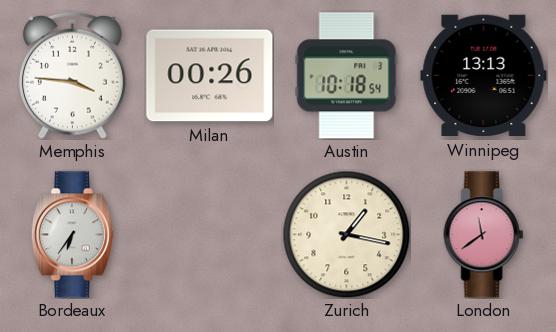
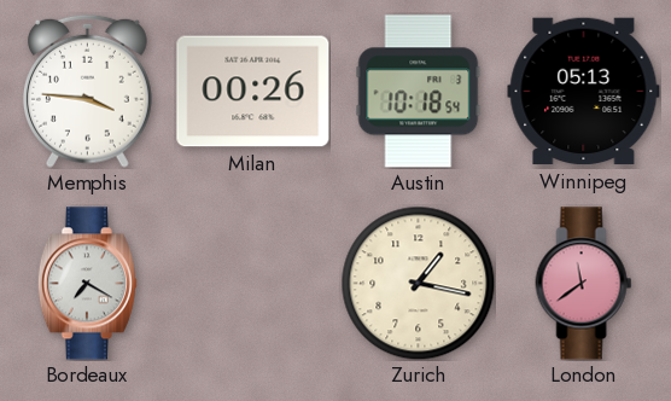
Winnipeg: 13:13 -> 05:13 (584, 92)
Bordeaux: 6:36 -> 7:20 (87, 284)
